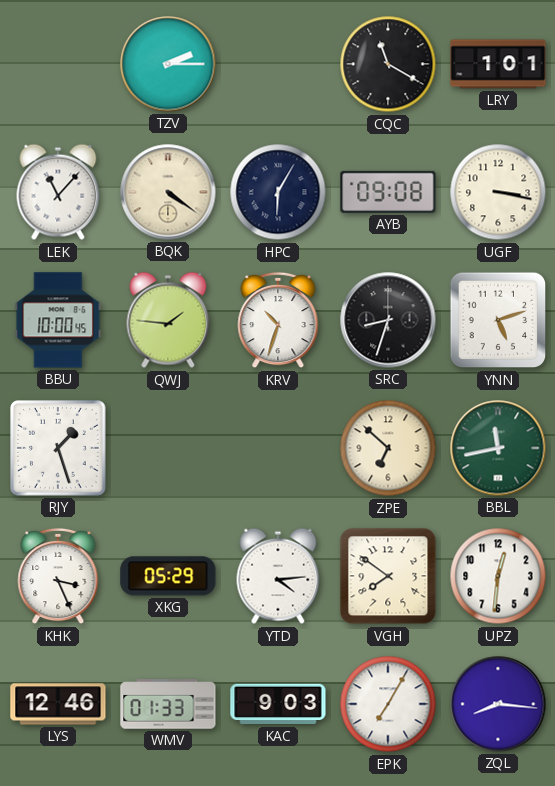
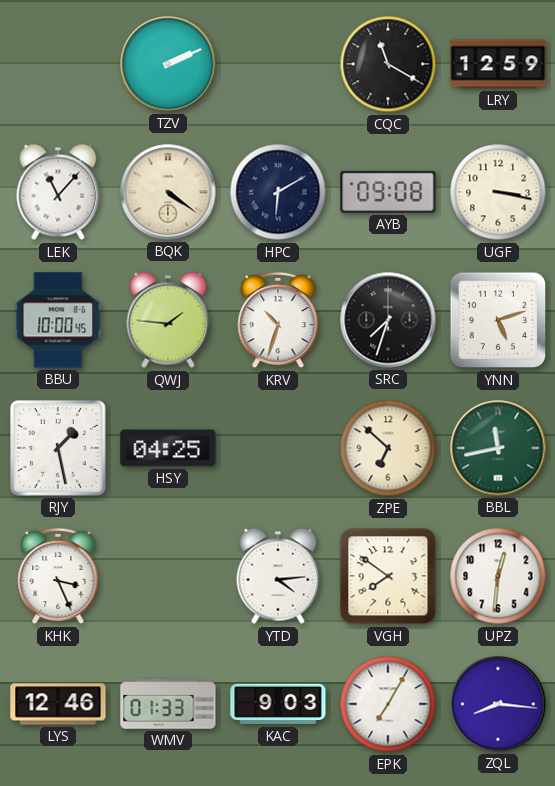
TZV: 2:15 -> 2:11 (168, 64)
LRY: 1:01 -> 12:59 (498, 64)
HPC: 6:05 -> 6:10 (278, 192)
SRC: 8:33 -> 7:33 (388, 320)
RJY: 1:27 -> 1:28 (59, 449)
HSY: none -> 04:25 (168, 448)
XKG: 05:29 -> none (168, 576)
